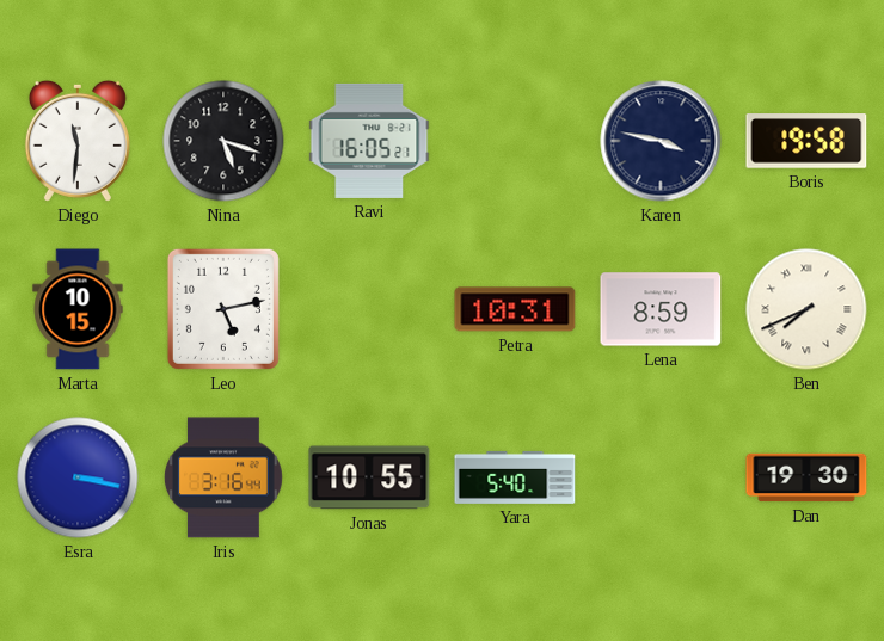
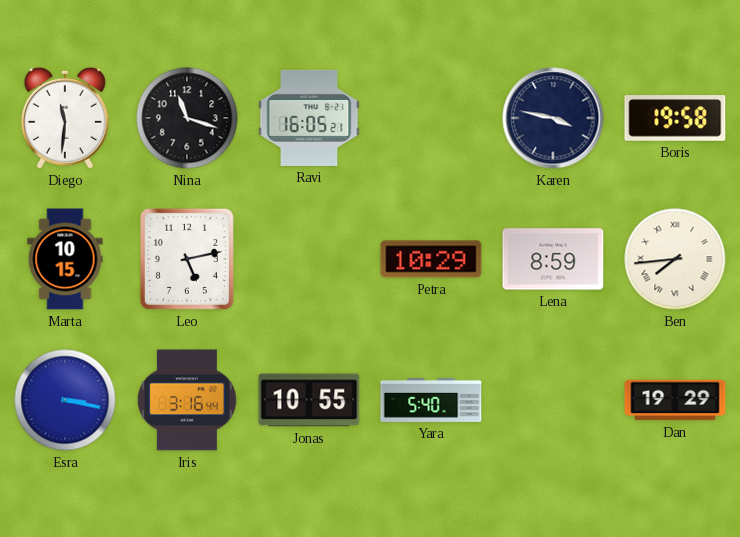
Nina: 5:18 -> 11:18 (187, 118)
Petra: 10:31 -> 10:29 (431, 259)
Ben: 7:41 -> 7:44 (675, 259)
Dan: 19:30 -> 19:29 (675, 400)
